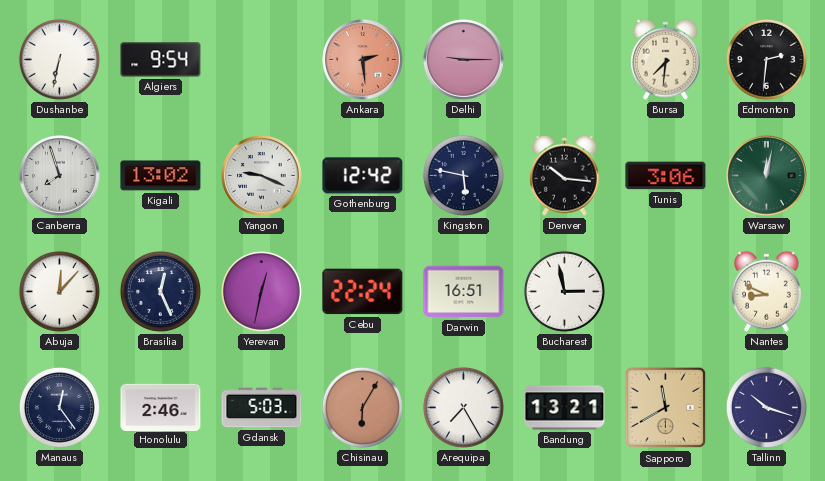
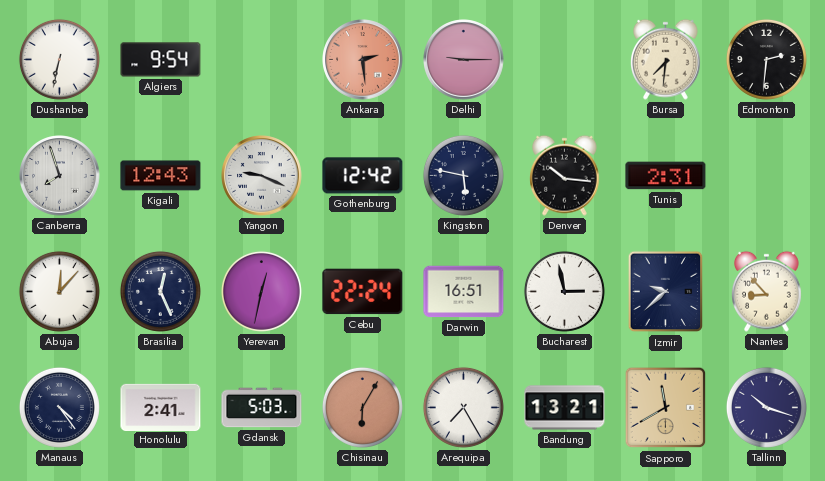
Kigali: 13:02 -> 12:43 (161, 176)
Tunis: 3:06 -> 2:31 (666, 176)
Warsaw: 12:02 -> none (767, 176)
Izmir: none -> 9:38 (666, 292)
Nantes: 8:49 -> 8:53 (767, 291)
Manaus: 12:24 -> 4:24 (59, 407)
Honolulu: 2:46 -> 2:41 (161, 407)
